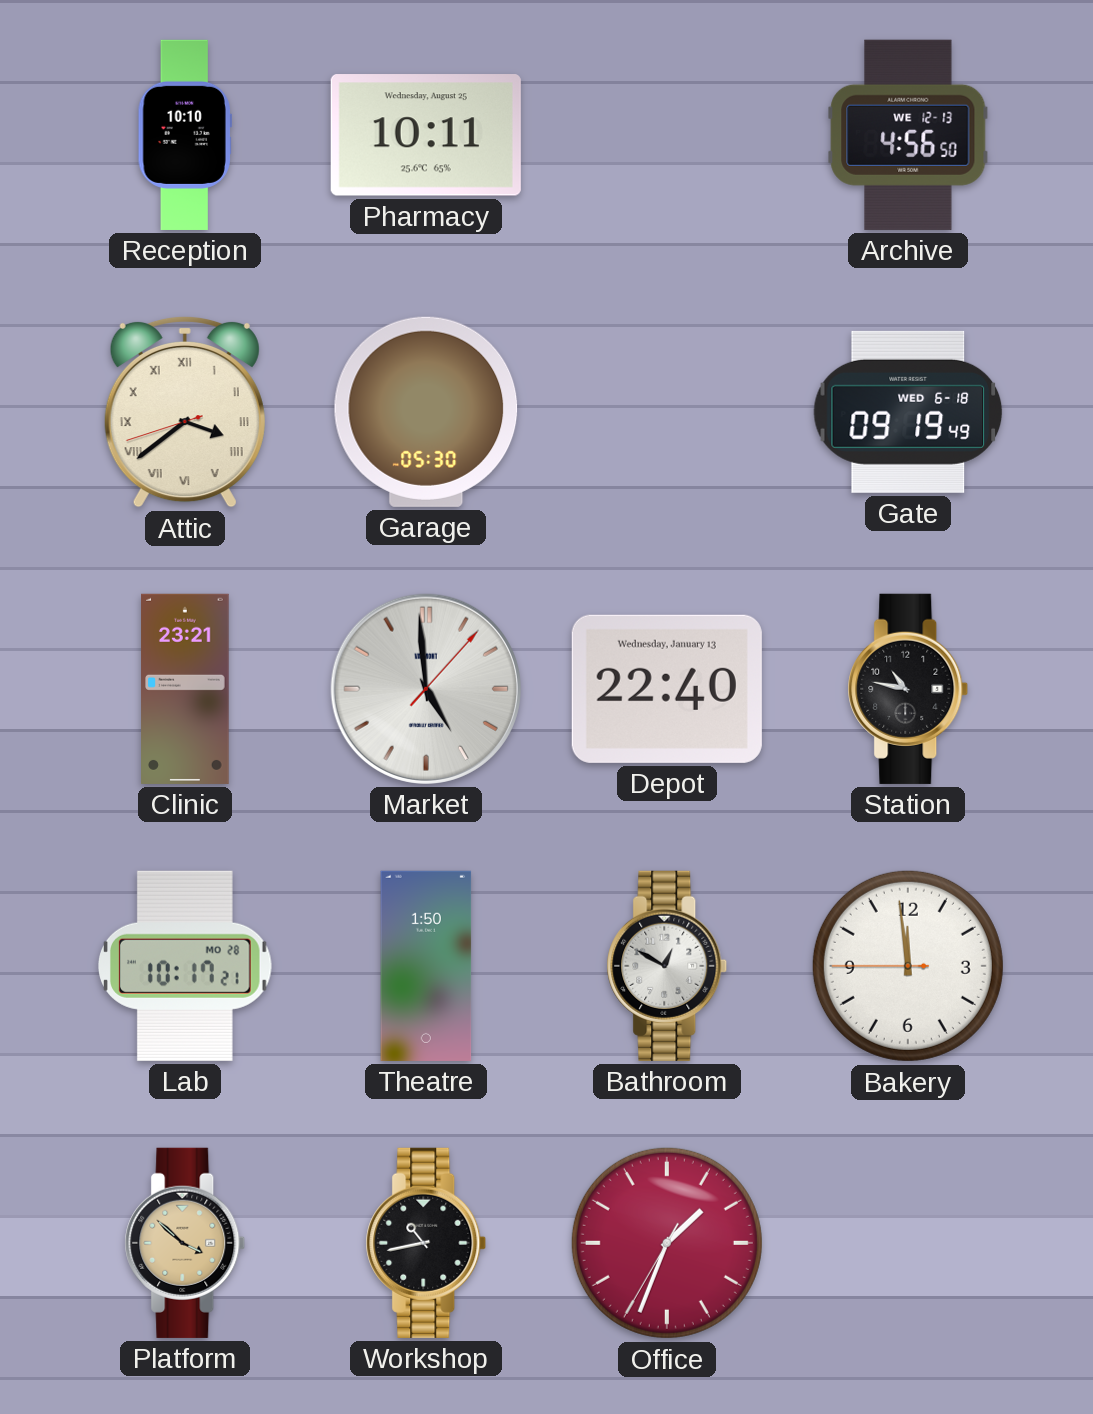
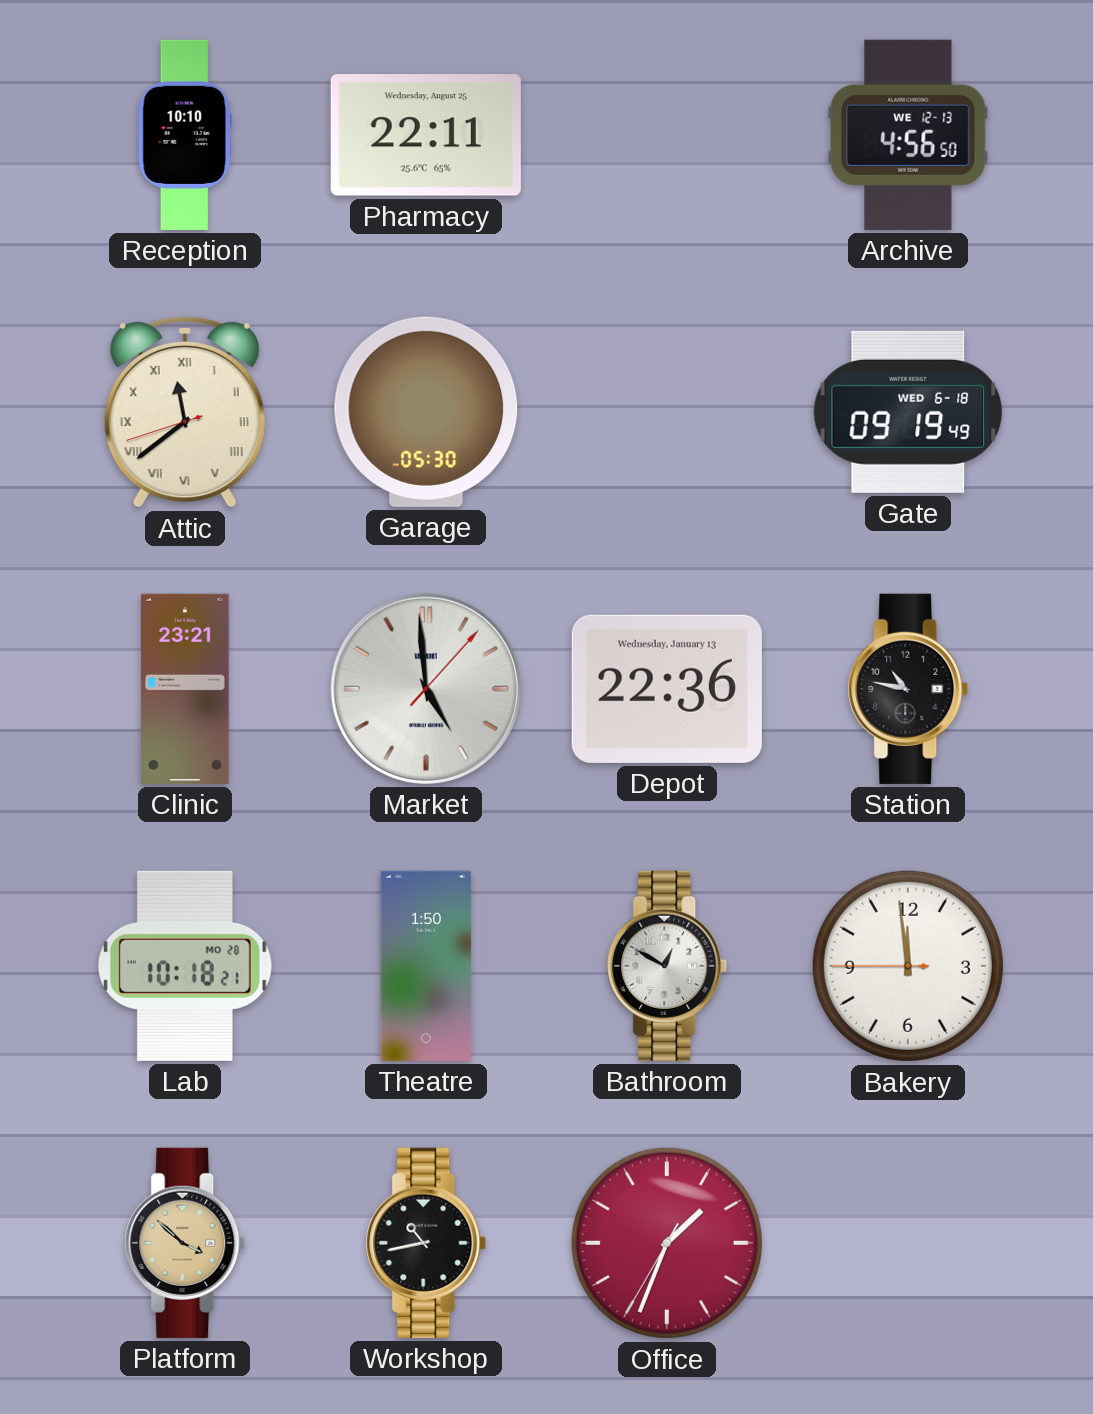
Pharmacy: 10:11 -> 22:11 (426, 135)
Attic: 3:38 -> 11:38 (185, 412)
Depot: 22:40 -> 22:36 (667, 689)
Lab: 10:17 -> 10:18 (186, 966)
